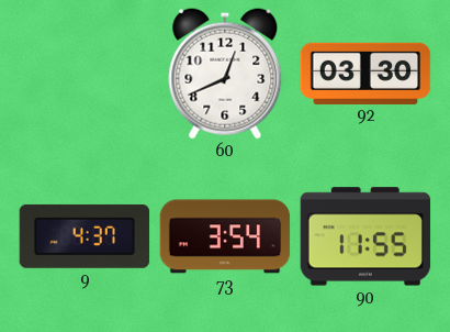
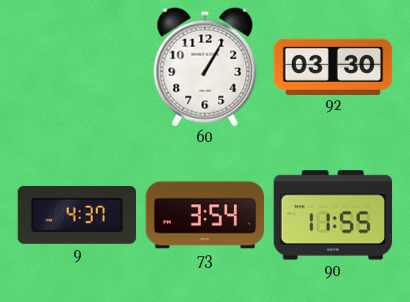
60: 12:41 -> 1:05 (205, 67)
